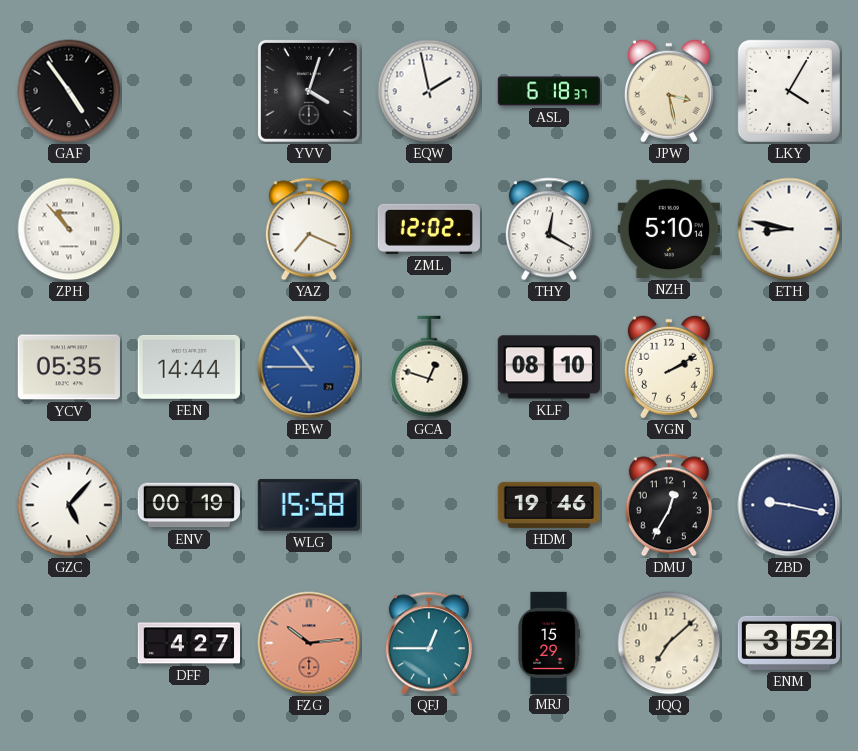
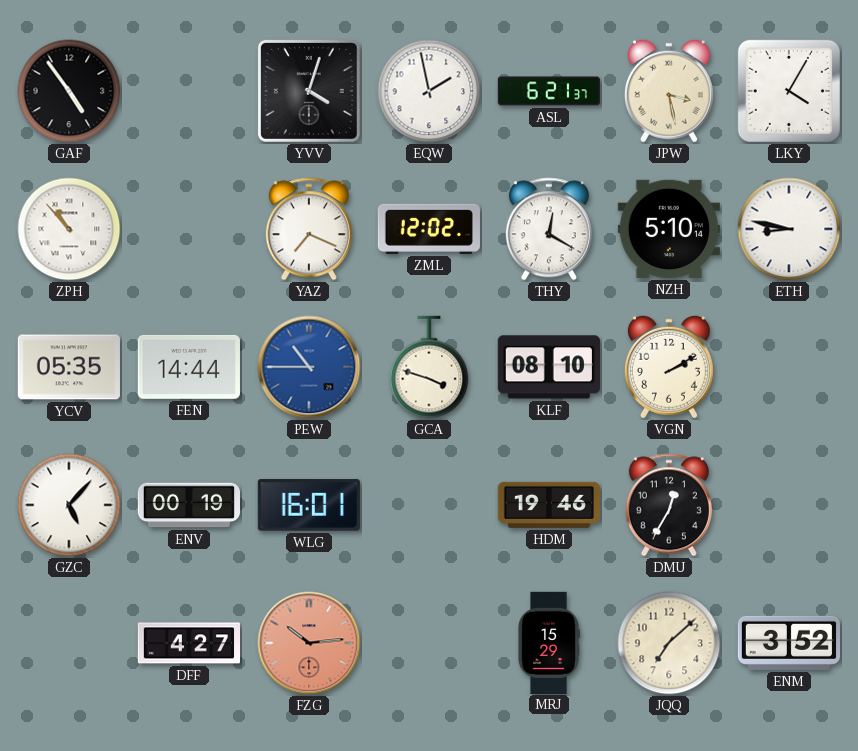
ASL: 6:18 -> 6:21 (549, 91)
GCA: 12:48 -> 3:48 (429, 367)
WLG: 15:58 -> 16:01 (309, 505)
ZBD: 9:17 -> none (789, 505)
QFJ: 12:45 -> none (429, 643)
